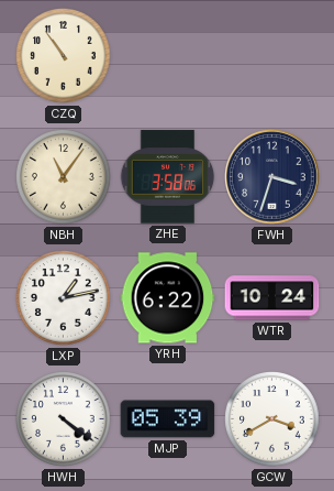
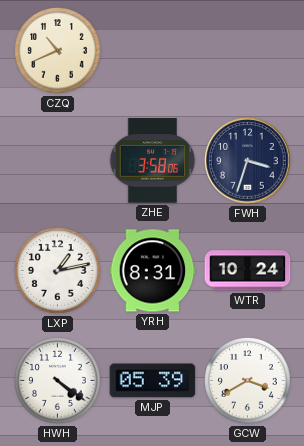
CZQ: 10:54 -> 10:41 (58, 51)
NBH: 11:06 -> none (64, 177)
YRH: 6:22 -> 8:31 (153, 271)
